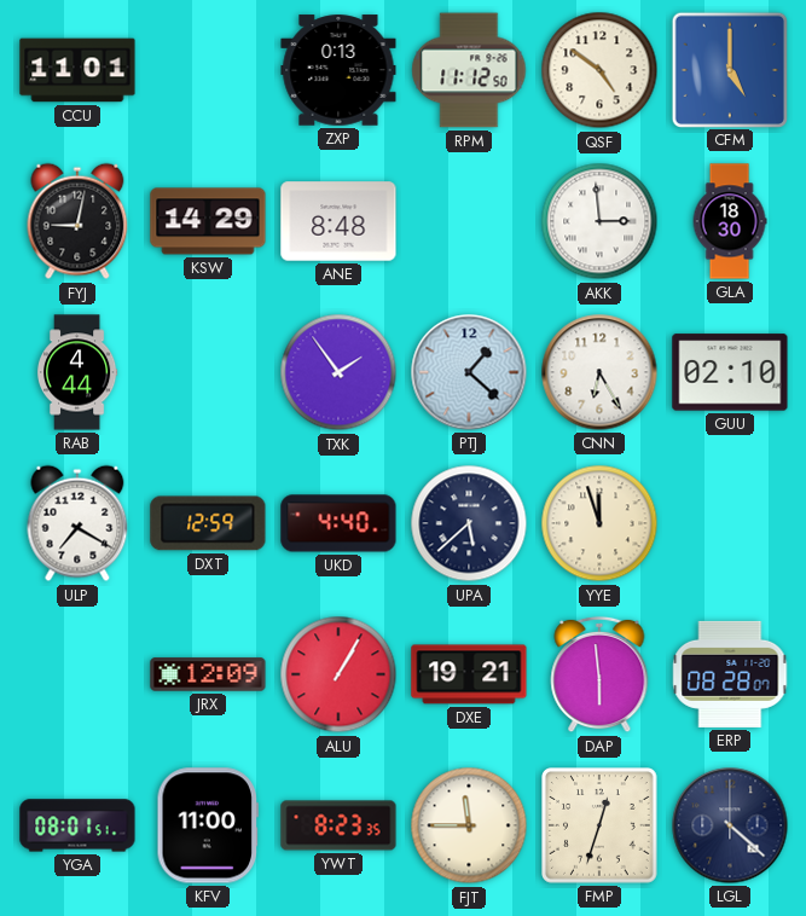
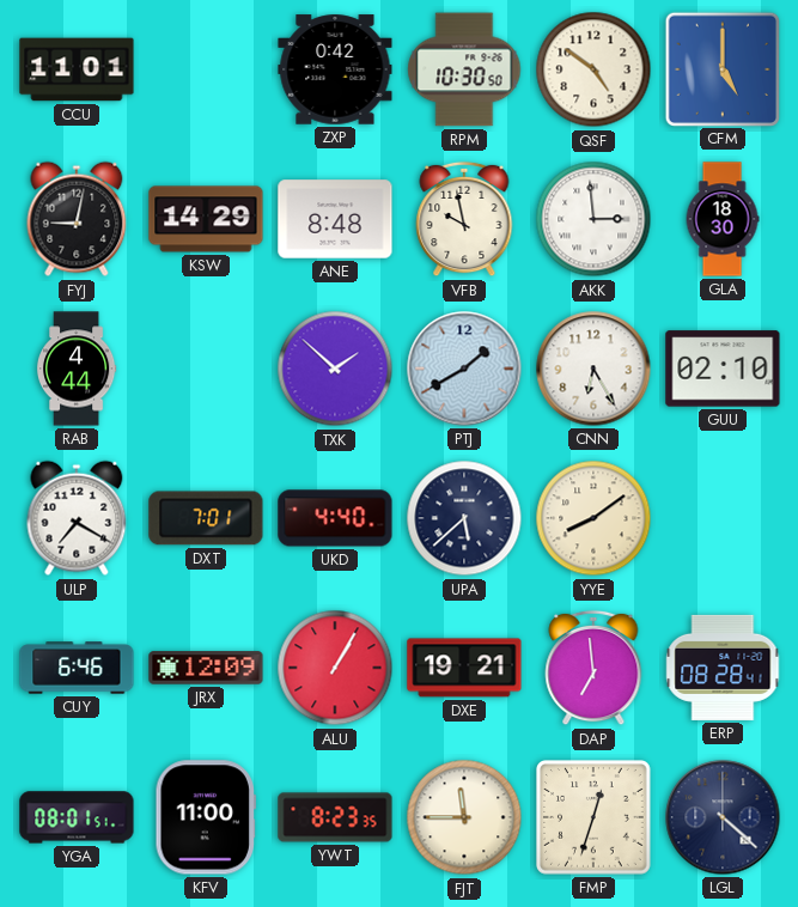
ZXP: 0:13 -> 0:42 (335, 69)
RPM: 11:12 -> 10:30 (464, 69)
VFB: none -> 9:58 (464, 219)
TXK: 1:54 -> 1:52 (335, 369)
PTJ: 1:22 -> 1:40 (464, 369)
DXT: 12:59 -> 7:01 (206, 518)
YYE: 11:57 -> 8:09 (593, 518)
CUY: none -> 6:46 (77, 668)
DAP: 5:59 -> 6:59 (593, 668)
ERP: 08:28:07 -> 08:28:41 (723, 668)
